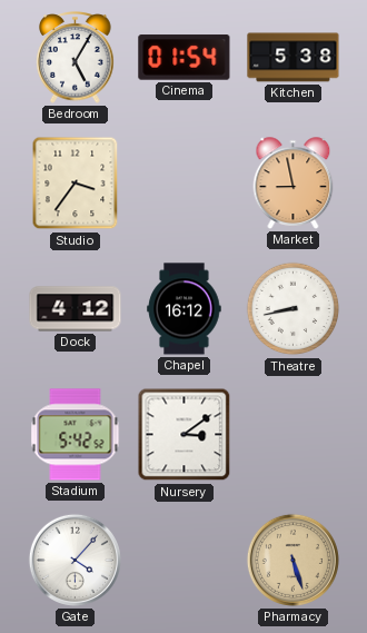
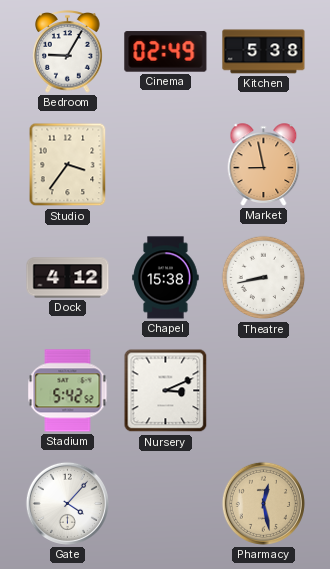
Bedroom: 5:05 -> 9:05 (68, 52)
Cinema: 01:54 -> 02:49 (166, 52)
Chapel: 16:12 -> 15:38 (166, 278)
Nursery: 3:09 -> 3:11 (166, 391)
Pharmacy: 5:27 -> 12:28 (263, 503)
